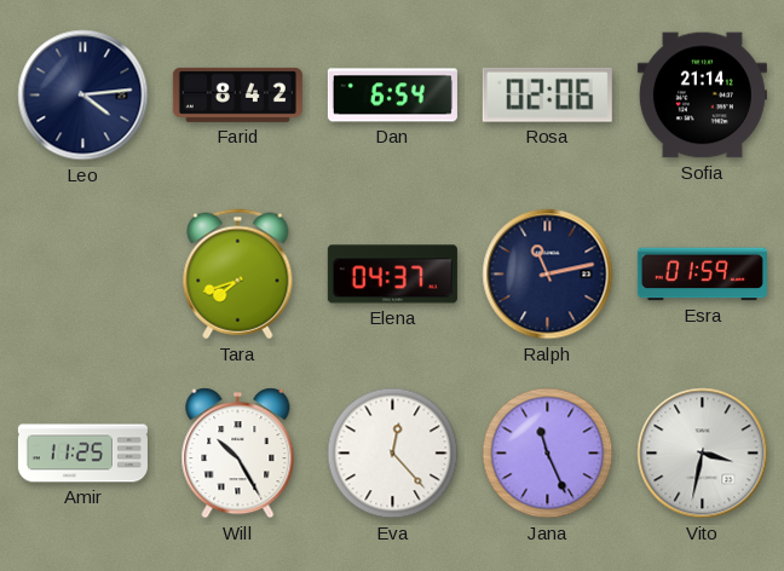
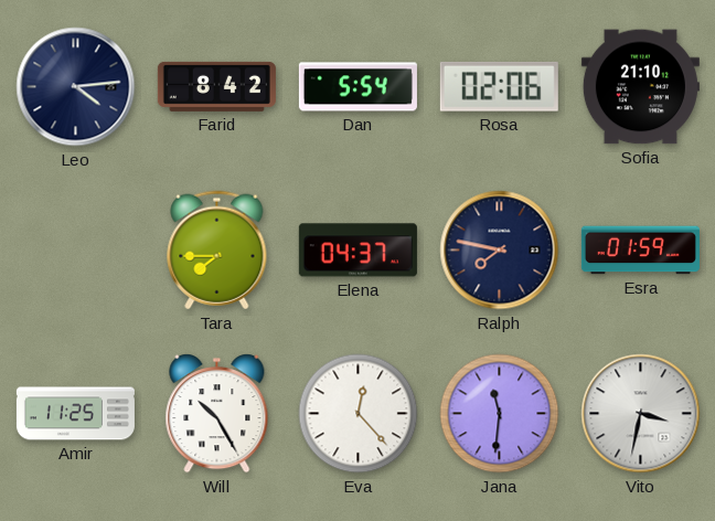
Dan: 6:54 -> 5:54 (357, 87)
Sofia: 21:14 -> 21:10 (640, 87)
Tara: 7:42 -> 7:45 (217, 251)
Ralph: 11:13 -> 7:47 (500, 251)
Jana: 11:26 -> 11:31 (500, 414)
